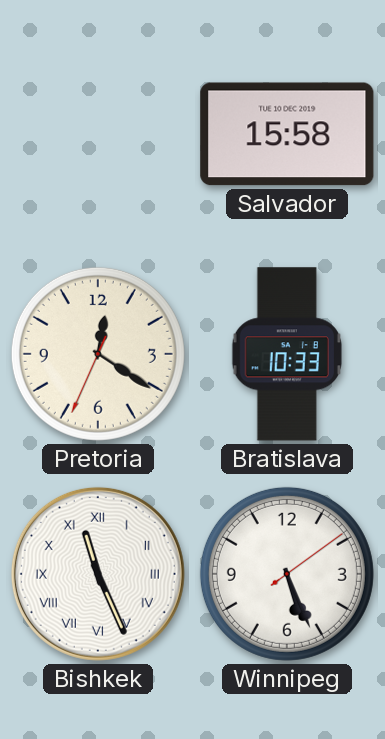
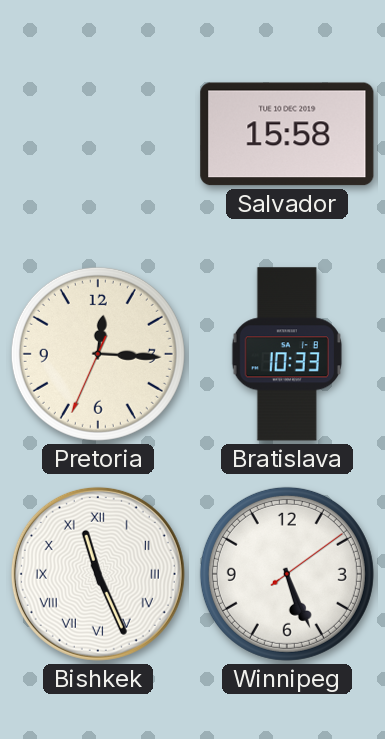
Pretoria: 12:20 -> 12:15 (98, 354)
